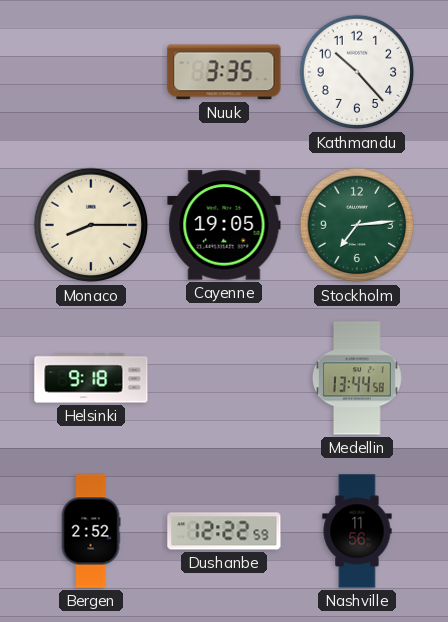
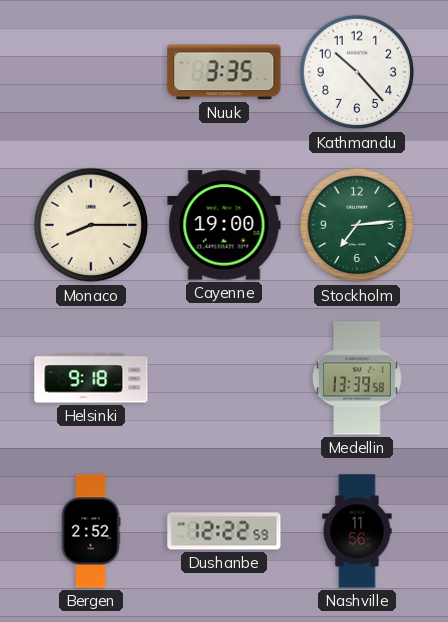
Cayenne: 19:05 -> 19:00 (224, 225)
Medellin: 13:44 -> 13:39 (357, 378)
